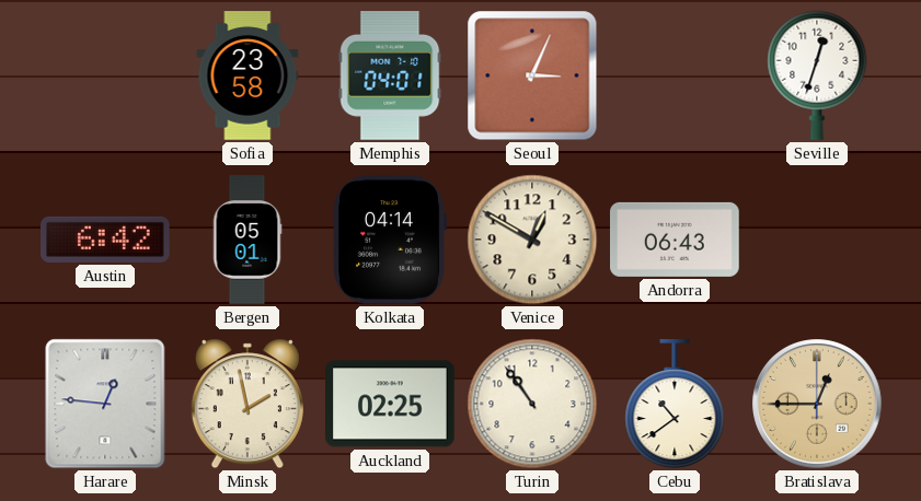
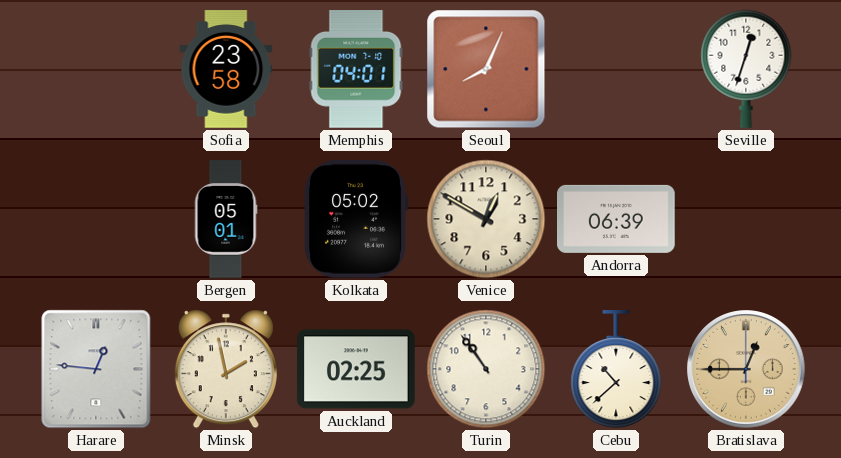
Seoul: 3:04 -> 8:04 (486, 69)
Austin: 6:42 -> none (106, 240)
Kolkata: 04:14 -> 05:02 (356, 219)
Andorra: 06:43 -> 06:39 (616, 219)
Cebu: 10:39 -> 10:38 (616, 370)
